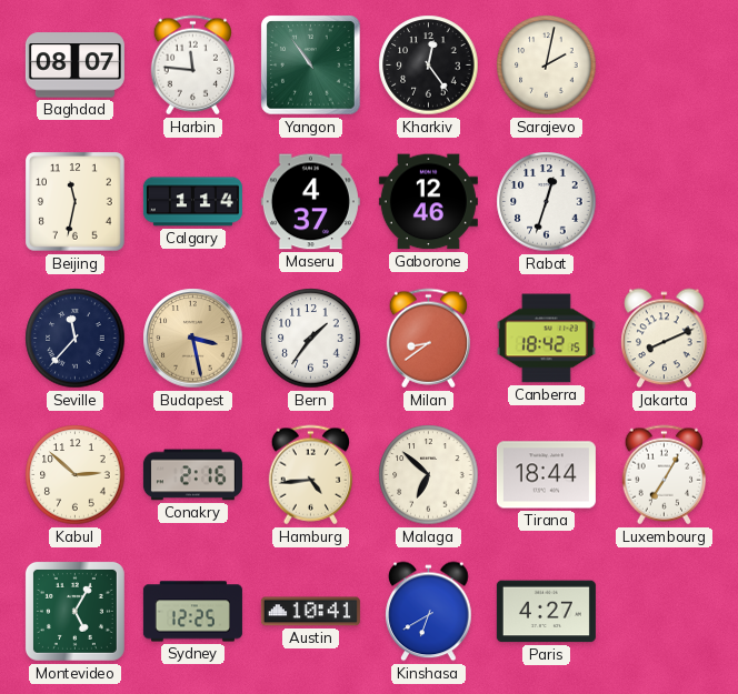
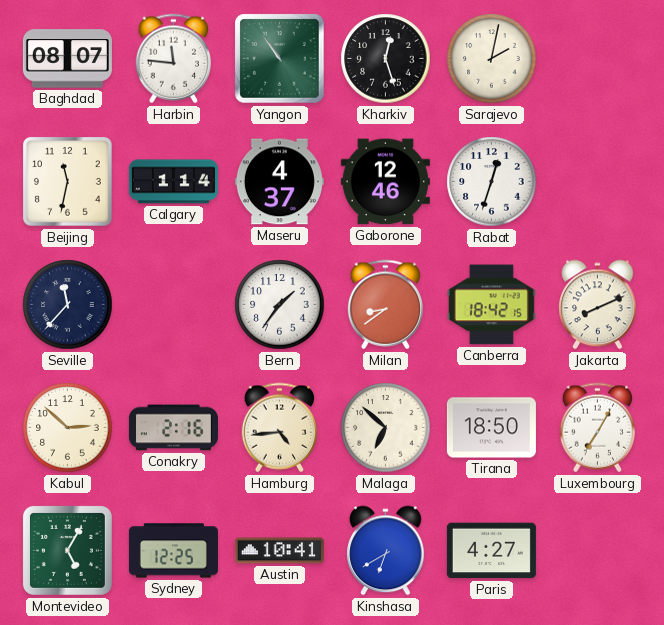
Kharkiv: 12:24 -> 12:27 (386, 59)
Budapest: 3:28 -> none (193, 339)
Tirana: 18:44 -> 18:50 (491, 428)
